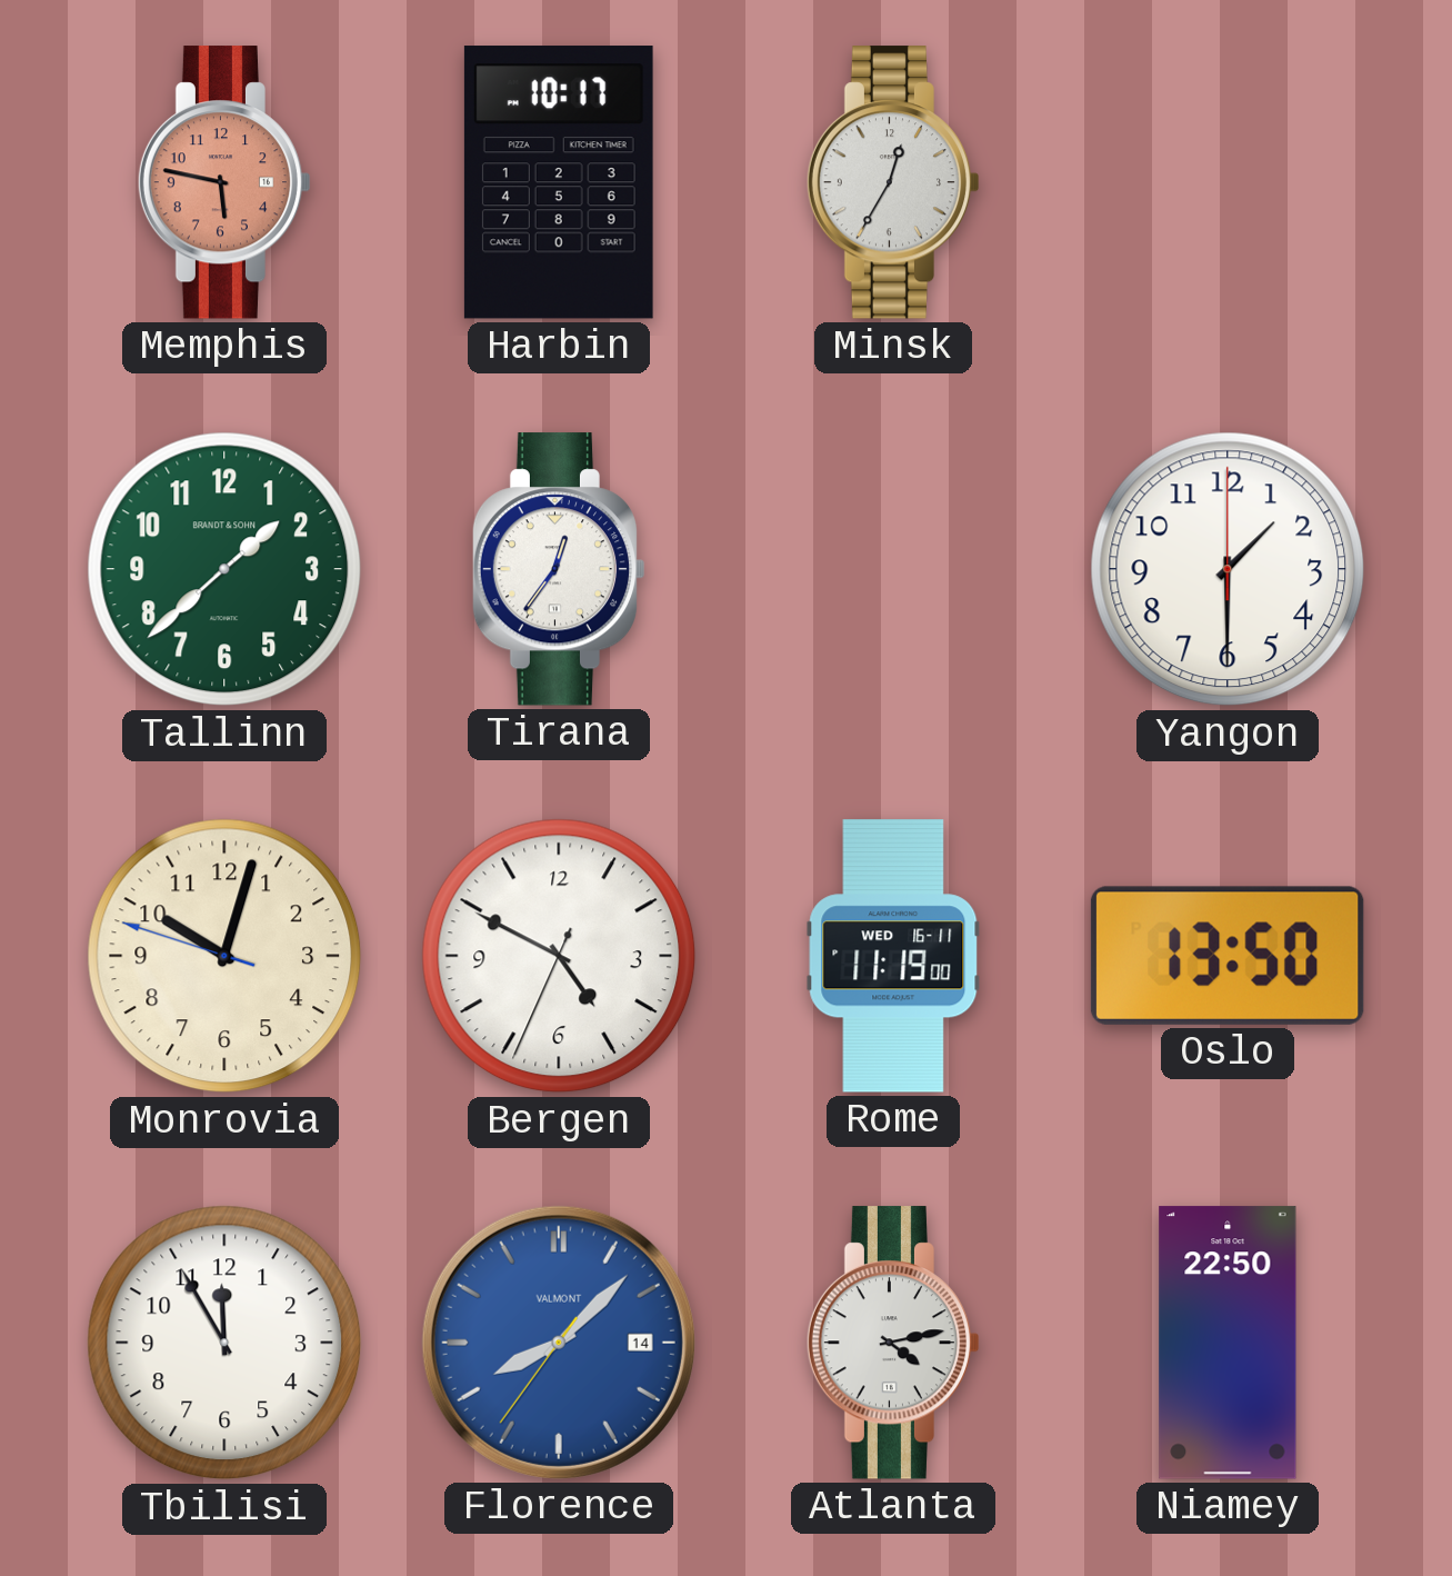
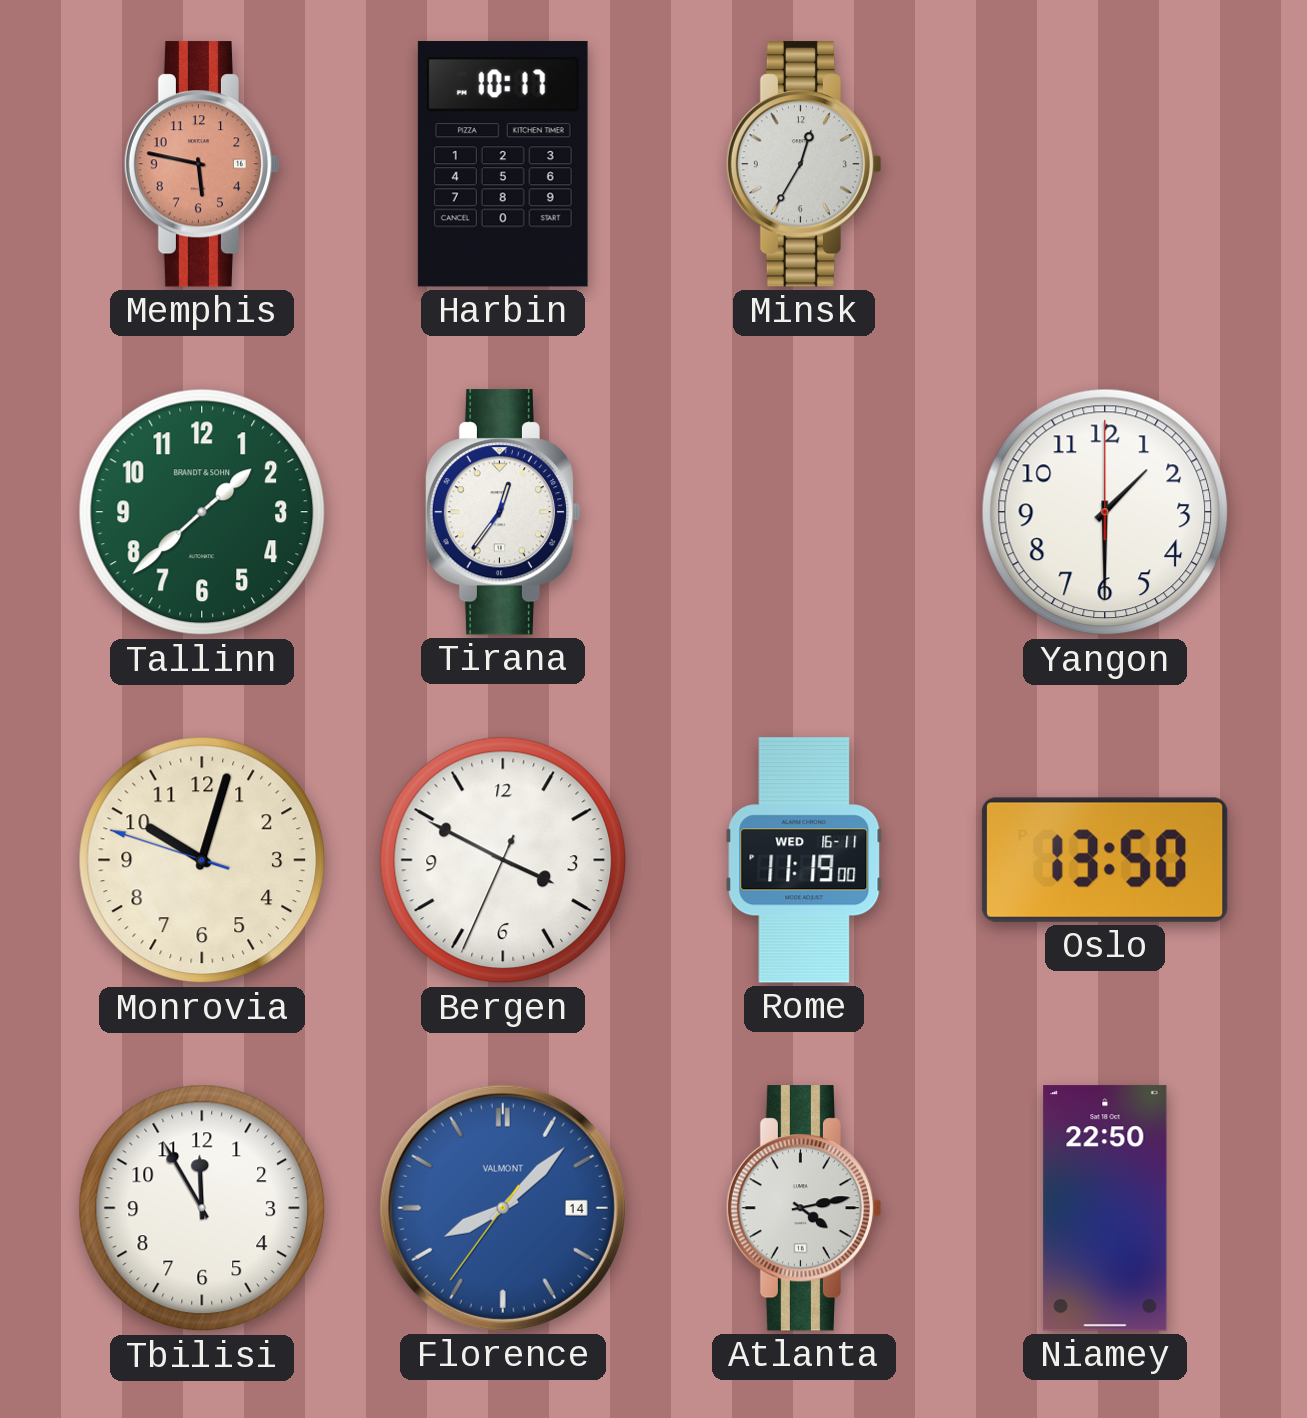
Bergen: 4:49 -> 3:49 (503, 860)
